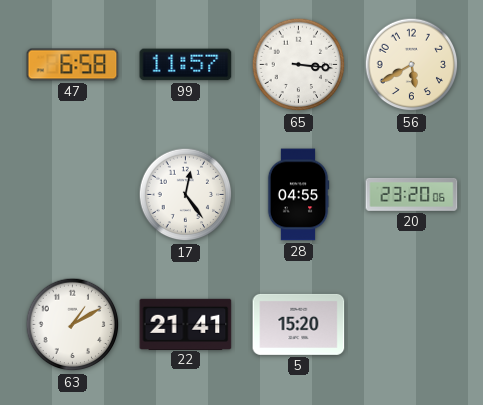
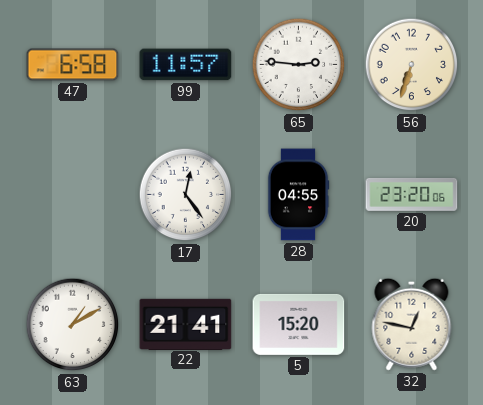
65: 3:16 -> 2:46 (299, 65)
56: 5:40 -> 6:33 (412, 65)
32: none -> 12:47 (412, 324)
